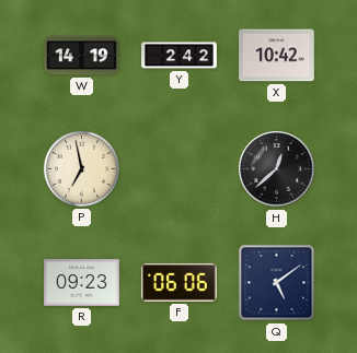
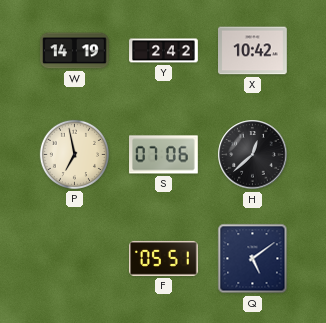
S: none -> 07:06 (164, 155)
R: 09:23 -> none (82, 283)
F: 06:06 -> 05:51 (164, 258)
